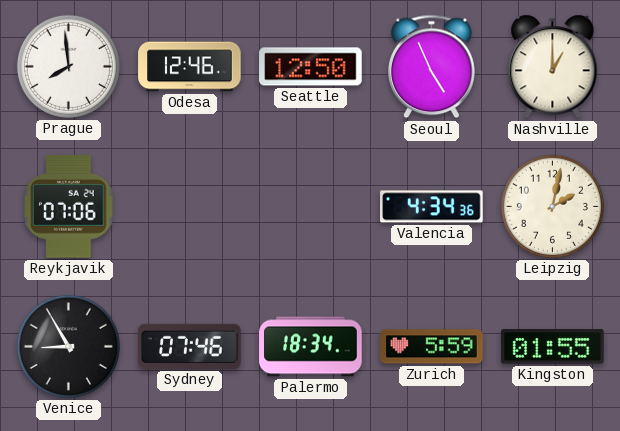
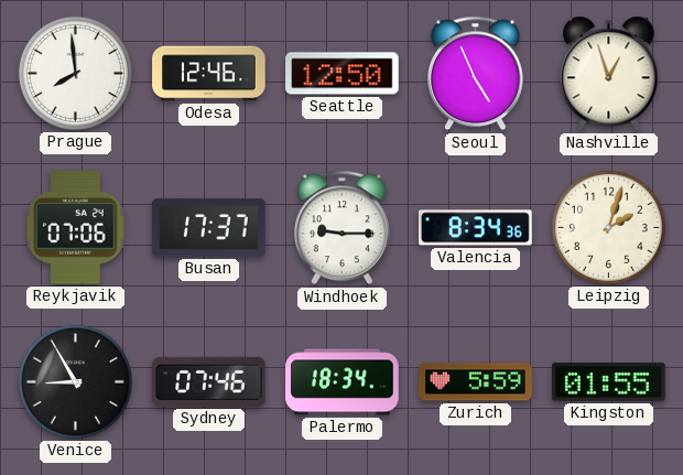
Nashville: 1:00 -> 12:57 (609, 74)
Busan: none -> 17:37 (209, 228)
Windhoek: none -> 9:15 (341, 228)
Valencia: 4:34 -> 8:34 (476, 228)
Leipzig: 2:02 -> 2:03 (608, 227)
